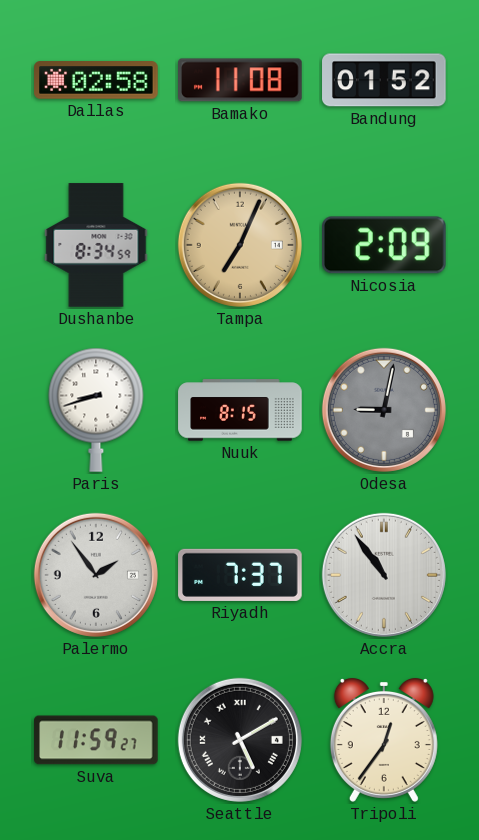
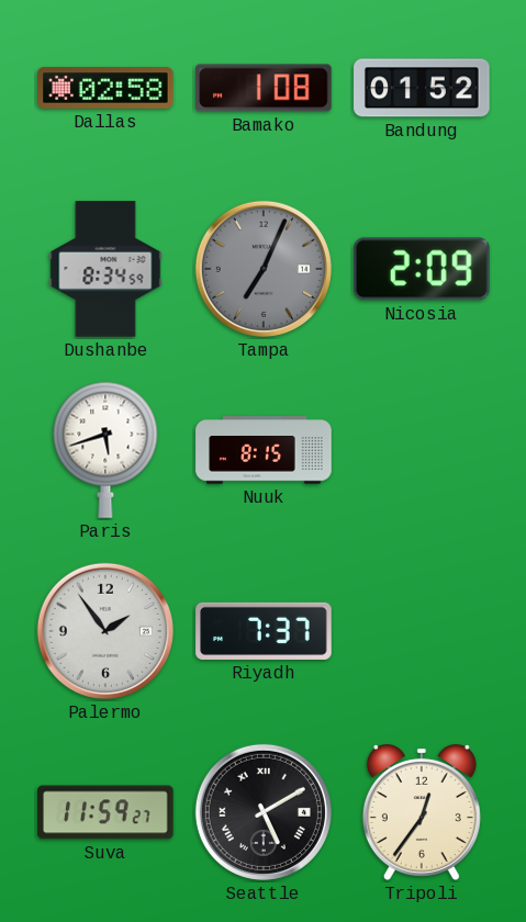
Bamako: 11:08 -> 1:08 (264, 88)
Tampa dial: champagne -> grey (264, 269)
Paris: 8:42 -> 5:42 (105, 450)
Odesa: 9:02 -> none (384, 410)
Accra: 10:54 -> none (384, 575)
